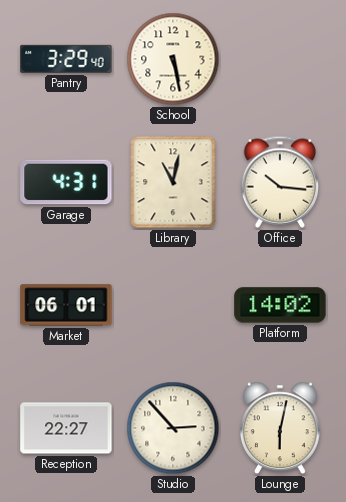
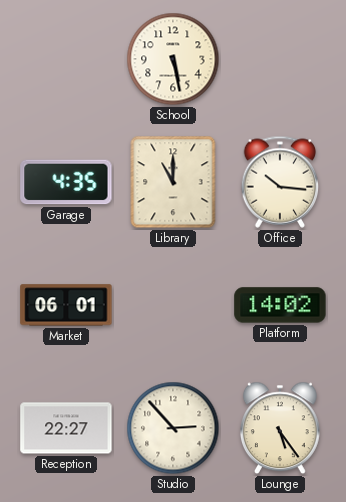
Pantry: 3:29 -> none (66, 59)
Garage: 4:31 -> 4:35 (66, 182)
Library: 11:02 -> 11:00 (173, 182)
Lounge: 6:02 -> 5:24 (280, 428)
